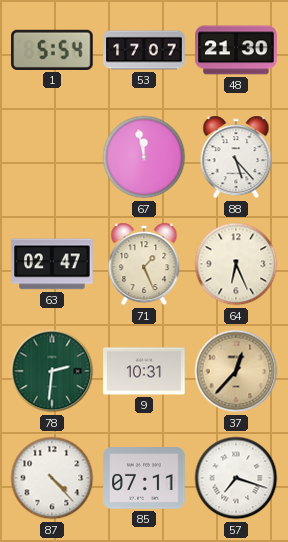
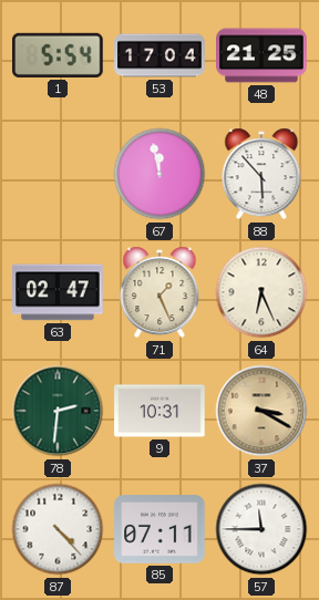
53: 17:07 -> 17:04 (159, 55)
48: 21:30 -> 21:25 (261, 55)
88: 5:23 -> 5:53 (261, 174)
37: 12:37 -> 3:20 (261, 411)
57: 7:18 -> 11:45 (261, 529)
